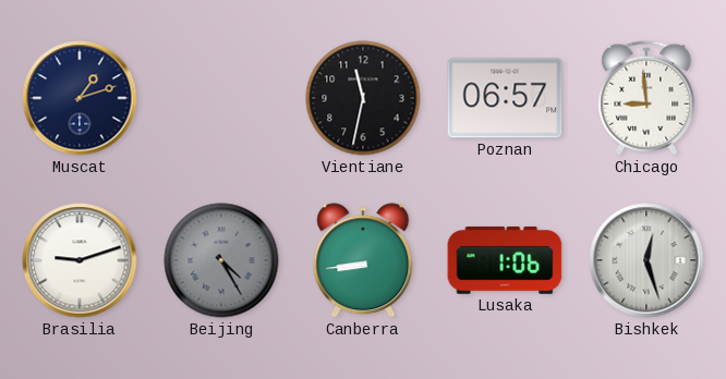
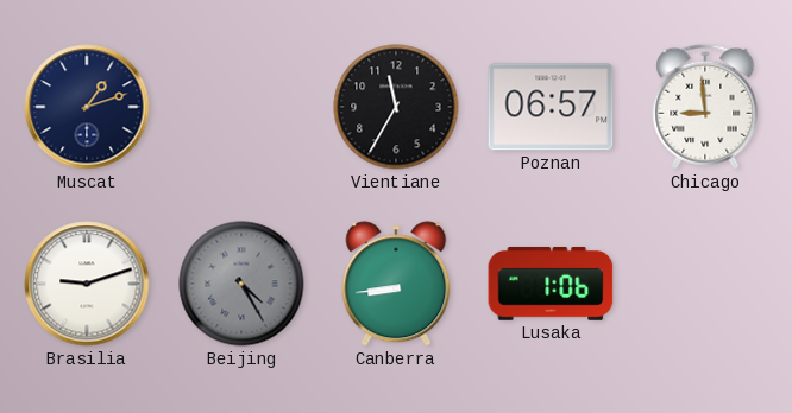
Vientiane: 11:32 -> 11:35 (396, 107)
Bishkek: 12:27 -> none (646, 260)
